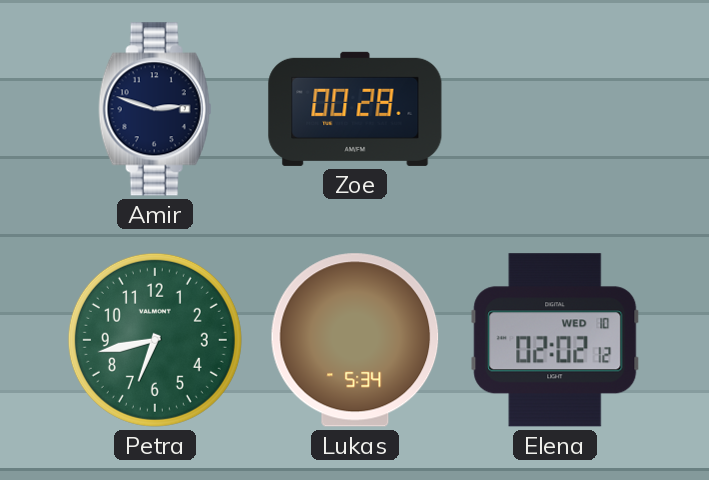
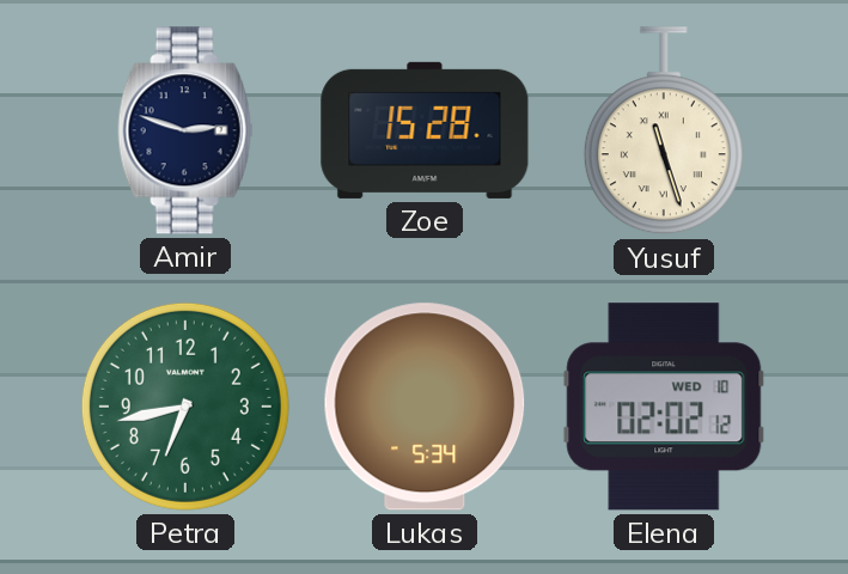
Zoe: 00:28 -> 15:28 (425, 130)
Yusuf: none -> 11:27 (664, 132)
